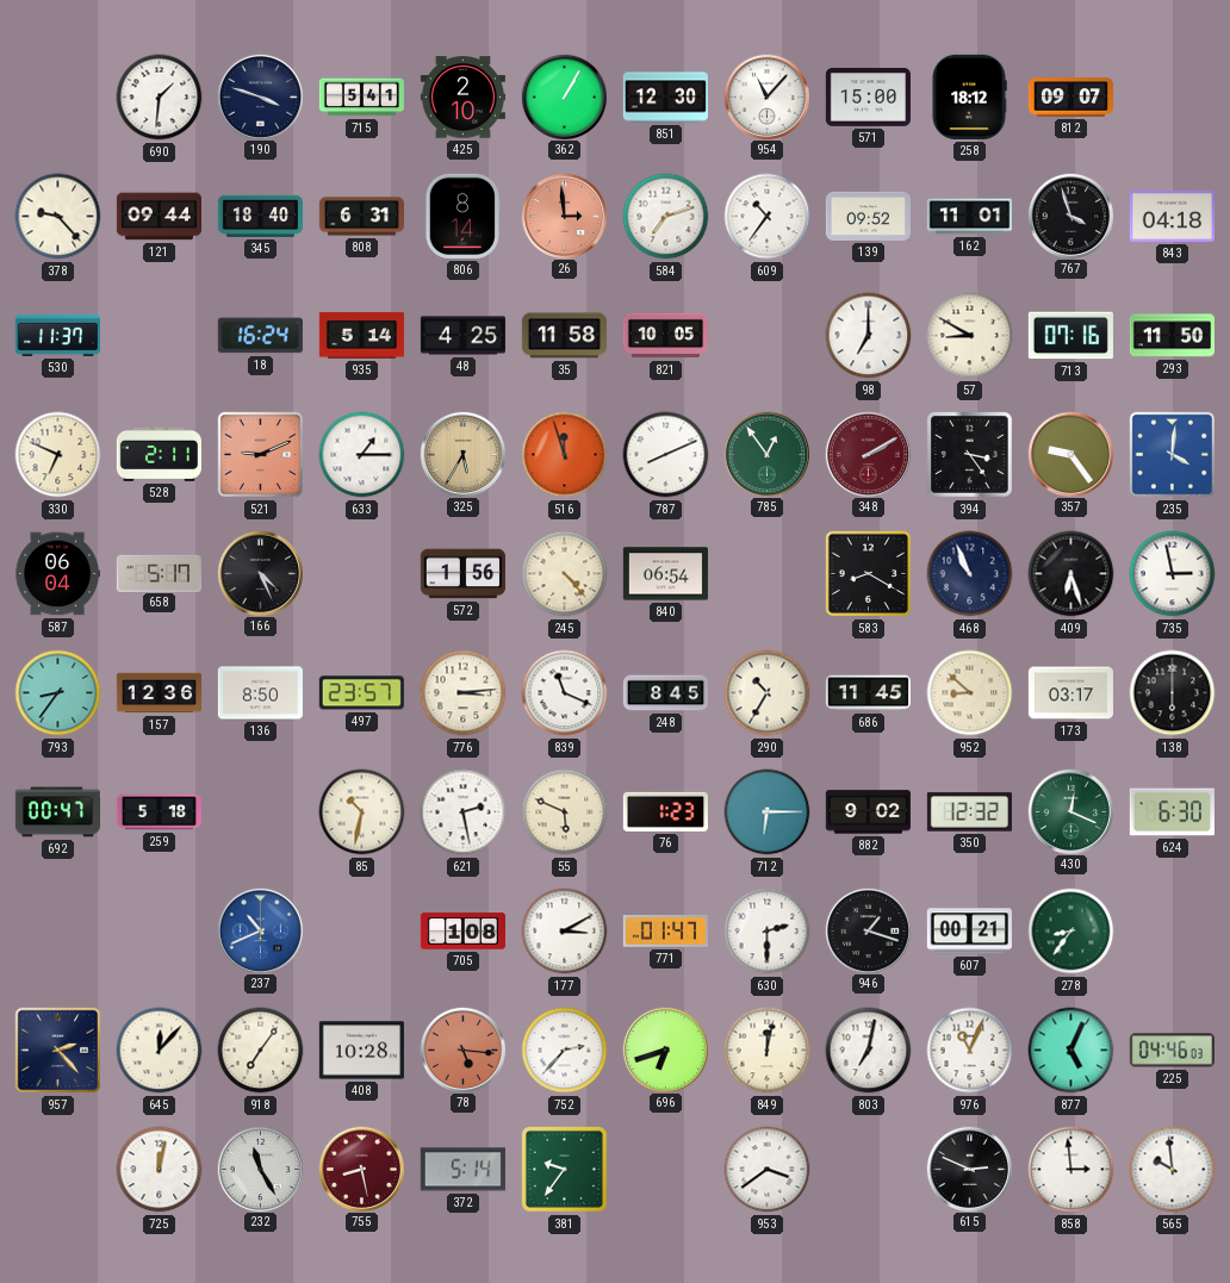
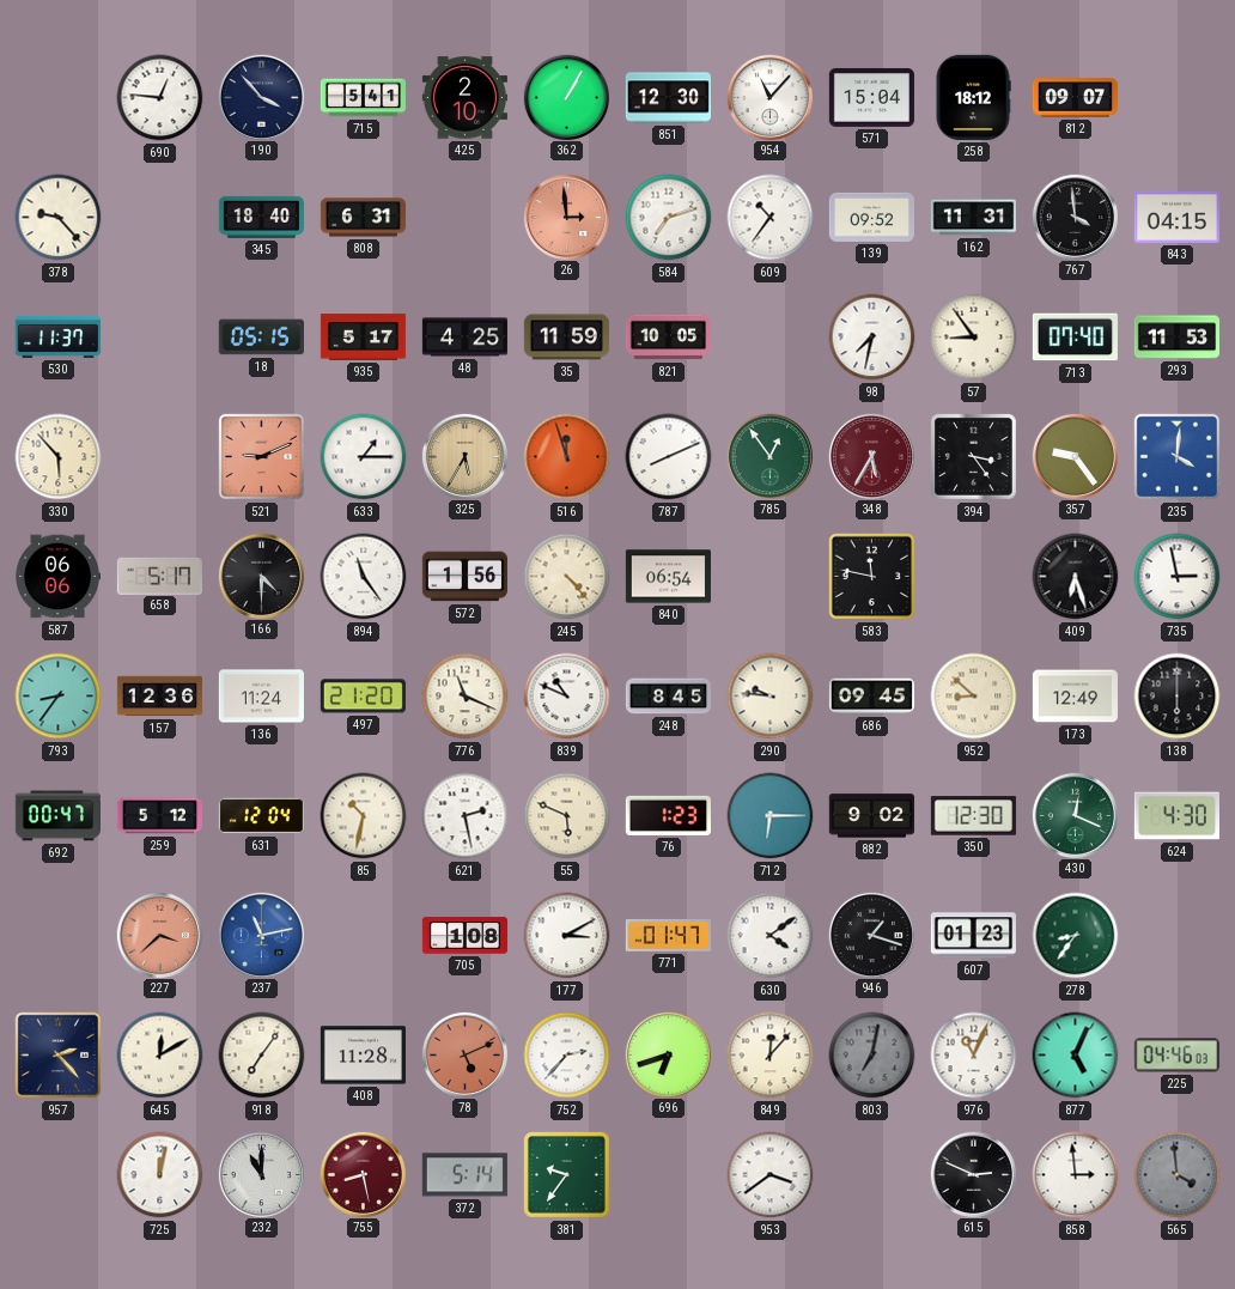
690: 1:31 -> 12:46 (160, 98)
190: 3:48 -> 3:53 (261, 97)
571: 15:00 -> 15:04 (871, 97)
121: 09:44 -> none (159, 217)
806: 8:14 -> none (462, 216)
162: 11:01 -> 11:31 (973, 218)
767: 3:57 -> 3:59 (1075, 217)
843: 04:18 -> 04:15 (1176, 217)
18: 16:24 -> 05:15 (261, 338)
935: 5:14 -> 5:17 (363, 338)
35: 11:58 -> 11:59 (566, 338)
98: 7:00 -> 7:32 (872, 338)
57: 8:50 -> 8:54 (974, 338)
713: 07:16 -> 07:40 (1075, 338)
293: 11:50 -> 11:53 (1176, 338)
330: 6:49 -> 5:53 (59, 457)
528: 2:11 -> none (159, 454)
348: 2:10 -> 5:35 (871, 456)
587: 06:04 -> 06:06 (57, 577)
166: 4:26 -> 4:30 (261, 576)
894: none -> 11:24 (364, 577)
583: 8:20 -> 11:47 (872, 577)
468: 10:56 -> none (970, 574)
136: 8:50 -> 11:24 (261, 697)
497: 23:57 -> 21:20 (363, 697)
776: 3:14 -> 11:19 (466, 697)
839: 11:19 -> 10:49 (567, 697)
290: 10:35 -> 9:46 (771, 697)
686: 11:45 -> 09:45 (871, 697)
173: 03:17 -> 12:49 (1075, 697)
259: 5:18 -> 5:12 (159, 816)
631: none -> 12:04 (261, 816)
350: 12:32 -> 12:30 (973, 816)
624: 6:30 -> 4:30 (1176, 816)
227: none -> 3:38 (159, 935)
237: 10:41 -> 11:13 (261, 935)
630: 2:30 -> 4:09 (771, 936)
607: 00:21 -> 01:23 (973, 936)
645: 12:07 -> 12:10 (160, 1056)
408: 10:28 -> 11:28 (363, 1056)
78: 5:16 -> 5:11 (464, 1054)
849: 12:02 -> 12:07 (771, 1056)
803 dial: white -> grey (872, 1056)
232: 11:25 -> 11:00 (261, 1174)
565: 9:59 -> 3:59 (1178, 1175)
565 dial: white -> grey (1178, 1175)
